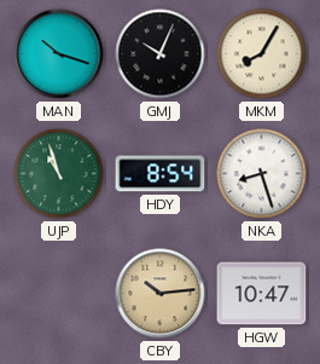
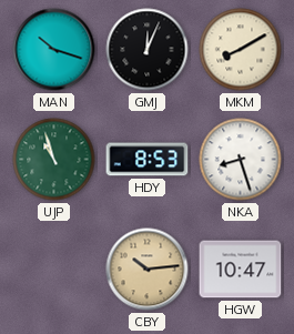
GMJ: 10:04 -> 12:04 (148, 50)
MKM: 8:05 -> 8:10 (241, 50)
HDY: 8:54 -> 8:53 (148, 160)
